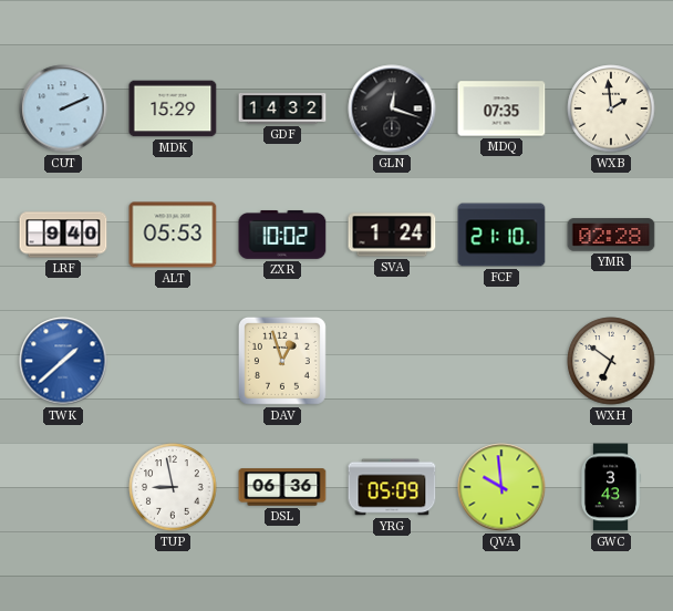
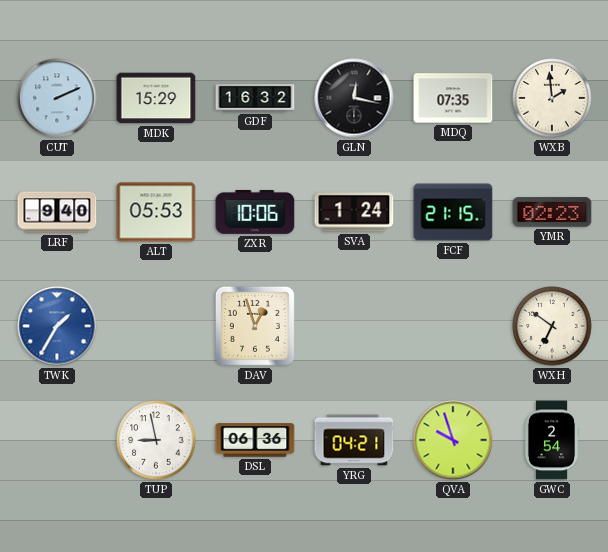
GDF: 14:32 -> 16:32 (255, 99)
GLN: 12:18 -> 12:17 (354, 98)
ZXR: 10:02 -> 10:06 (255, 212)
FCF: 21:10 -> 21:15 (453, 212)
YMR: 02:28 -> 02:23 (552, 212)
TWK: 1:38 -> 1:35 (57, 326)
YRG: 05:09 -> 04:21 (354, 440)
QVA: 9:59 -> 9:57 (453, 440)
GWC: 3:43 -> 2:54 (551, 440)
